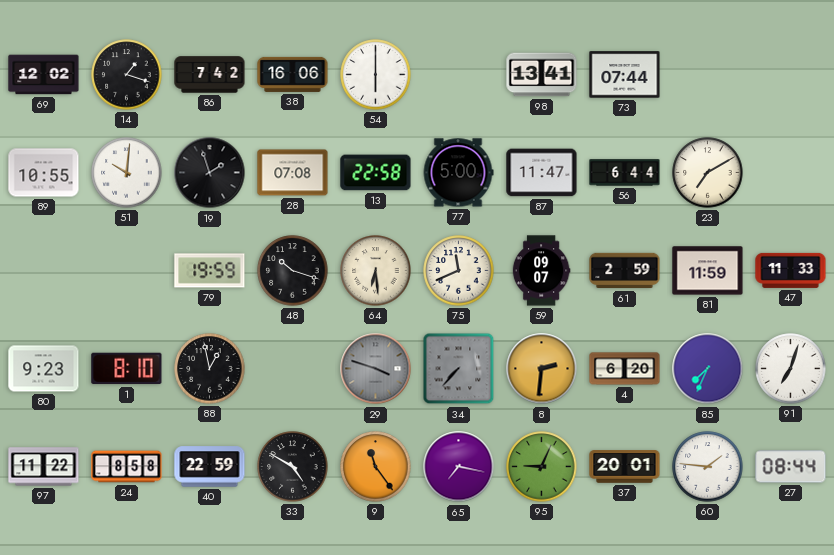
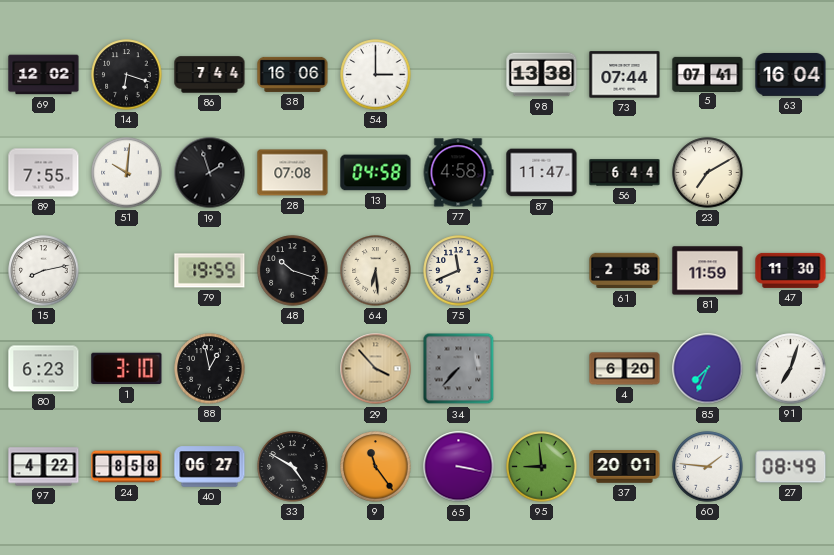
14: 1:18 -> 6:18 (127, 75)
86: 7:42 -> 7:44 (210, 75)
54: 6:00 -> 3:00 (376, 75)
98: 13:41 -> 13:38 (542, 75)
5: none -> 07:41 (708, 74)
63: none -> 16:04 (791, 75)
89: 10:55 -> 7:55 (44, 173)
13: 22:58 -> 04:58 (376, 173)
77: 5:00 -> 4:58 (458, 173)
15: none -> 8:13 (44, 271)
59: 09:07 -> none (541, 271)
61: 2:59 -> 2:58 (625, 271)
47: 11:33 -> 11:30 (791, 270)
80: 9:23 -> 6:23 (44, 369)
1: 8:10 -> 3:10 (127, 369)
29: 3:48 -> 3:53 (376, 369)
29 dial: grey -> champagne (376, 369)
8: 2:31 -> none (542, 369)
97: 11:22 -> 4:22 (44, 467)
40: 22:59 -> 06:27 (210, 467)
65: 7:17 -> 3:17 (459, 467)
95: 9:04 -> 8:59 (542, 467)
27: 08:44 -> 08:49 (791, 467)
